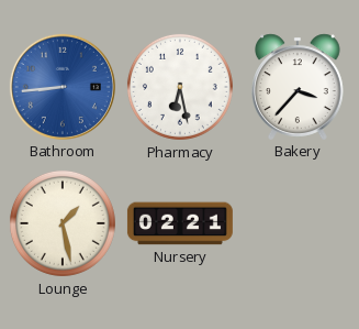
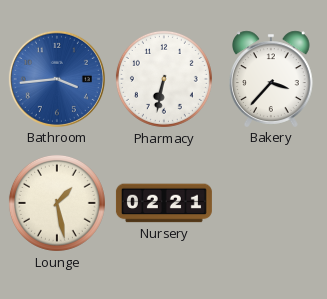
Bathroom: 8:44 -> 3:44 (57, 79)
Pharmacy: 6:28 -> 6:32 (164, 79)
